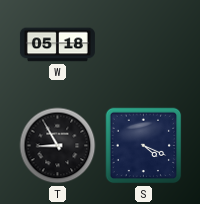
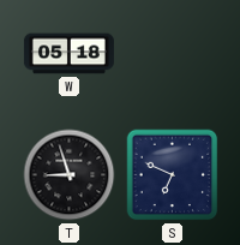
T: 8:55 -> 8:57 (70, 175)
S: 4:19 -> 6:49 (173, 175)
